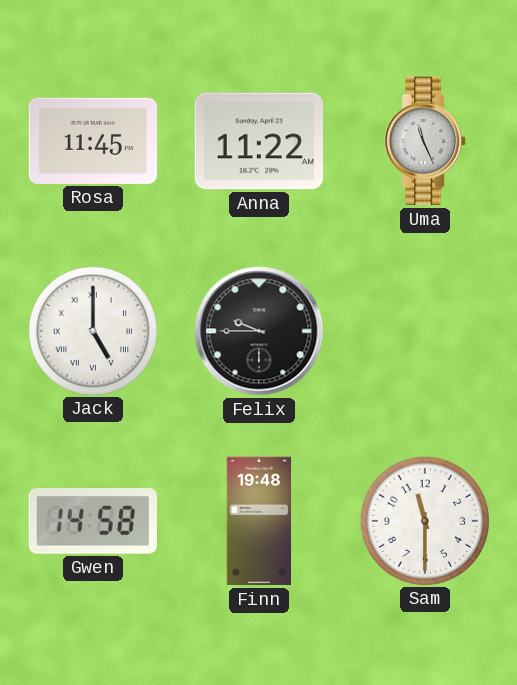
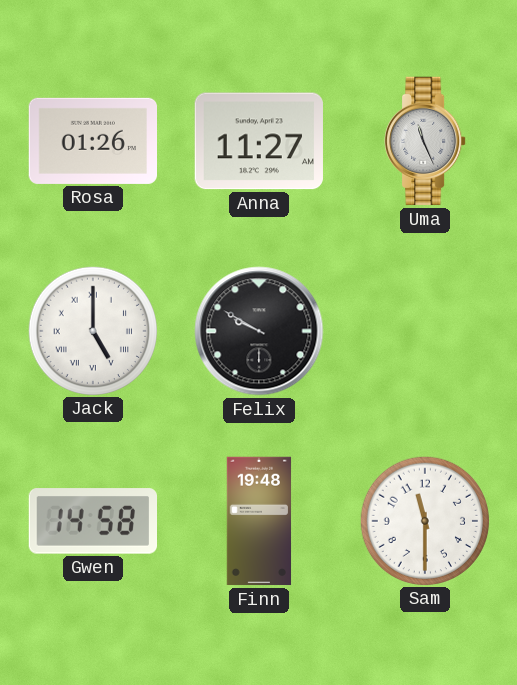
Rosa: 11:45 -> 01:26 (92, 141)
Anna: 11:22 -> 11:27 (259, 141)
Felix: 9:45 -> 9:50 (259, 331)
